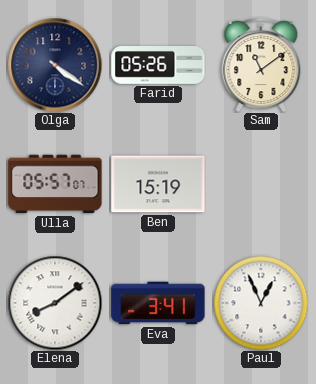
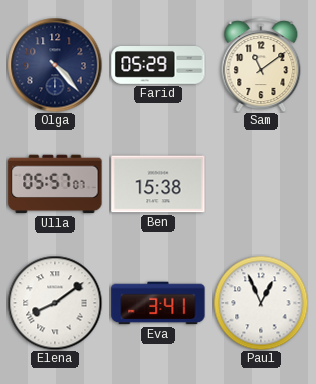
Olga: 4:21 -> 4:23 (55, 65)
Farid: 05:26 -> 05:29 (158, 66)
Ben: 15:19 -> 15:38 (158, 184)
